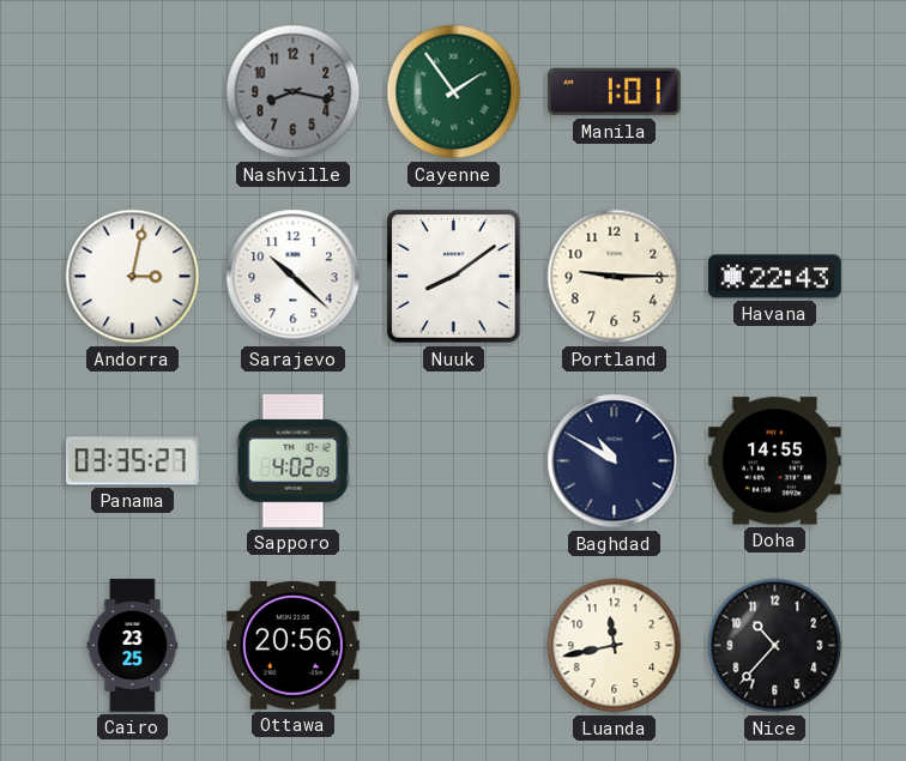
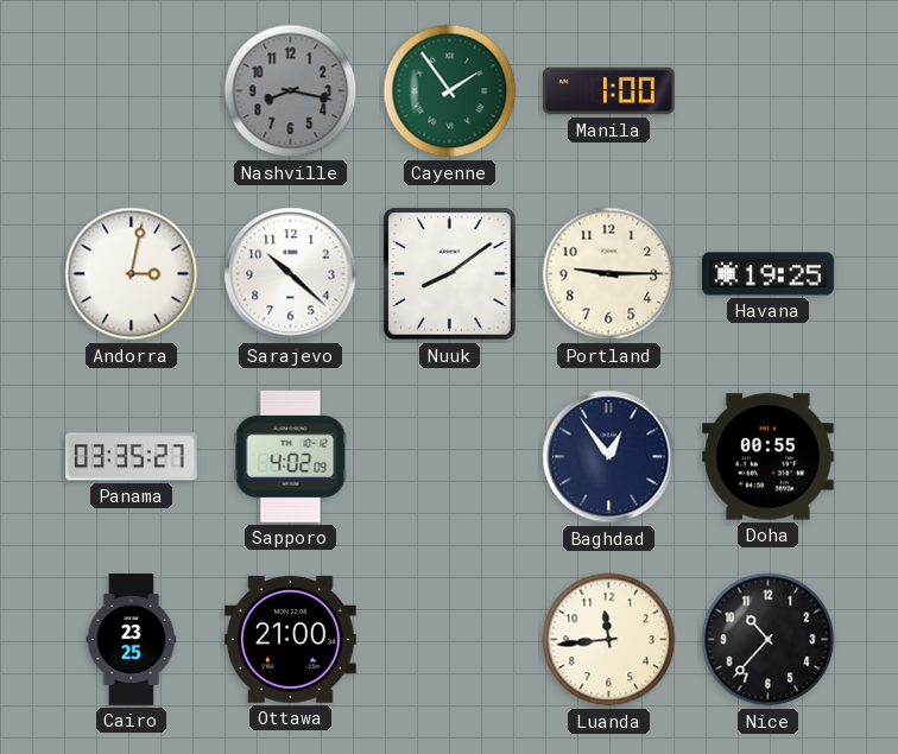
Manila: 1:01 -> 1:00 (608, 91)
Havana: 22:43 -> 19:25 (769, 274)
Baghdad: 10:50 -> 12:54 (609, 457)
Doha: 14:55 -> 00:55 (767, 457)
Ottawa: 20:56 -> 21:00 (290, 639)
Luanda: 11:43 -> 11:44 (609, 640)
